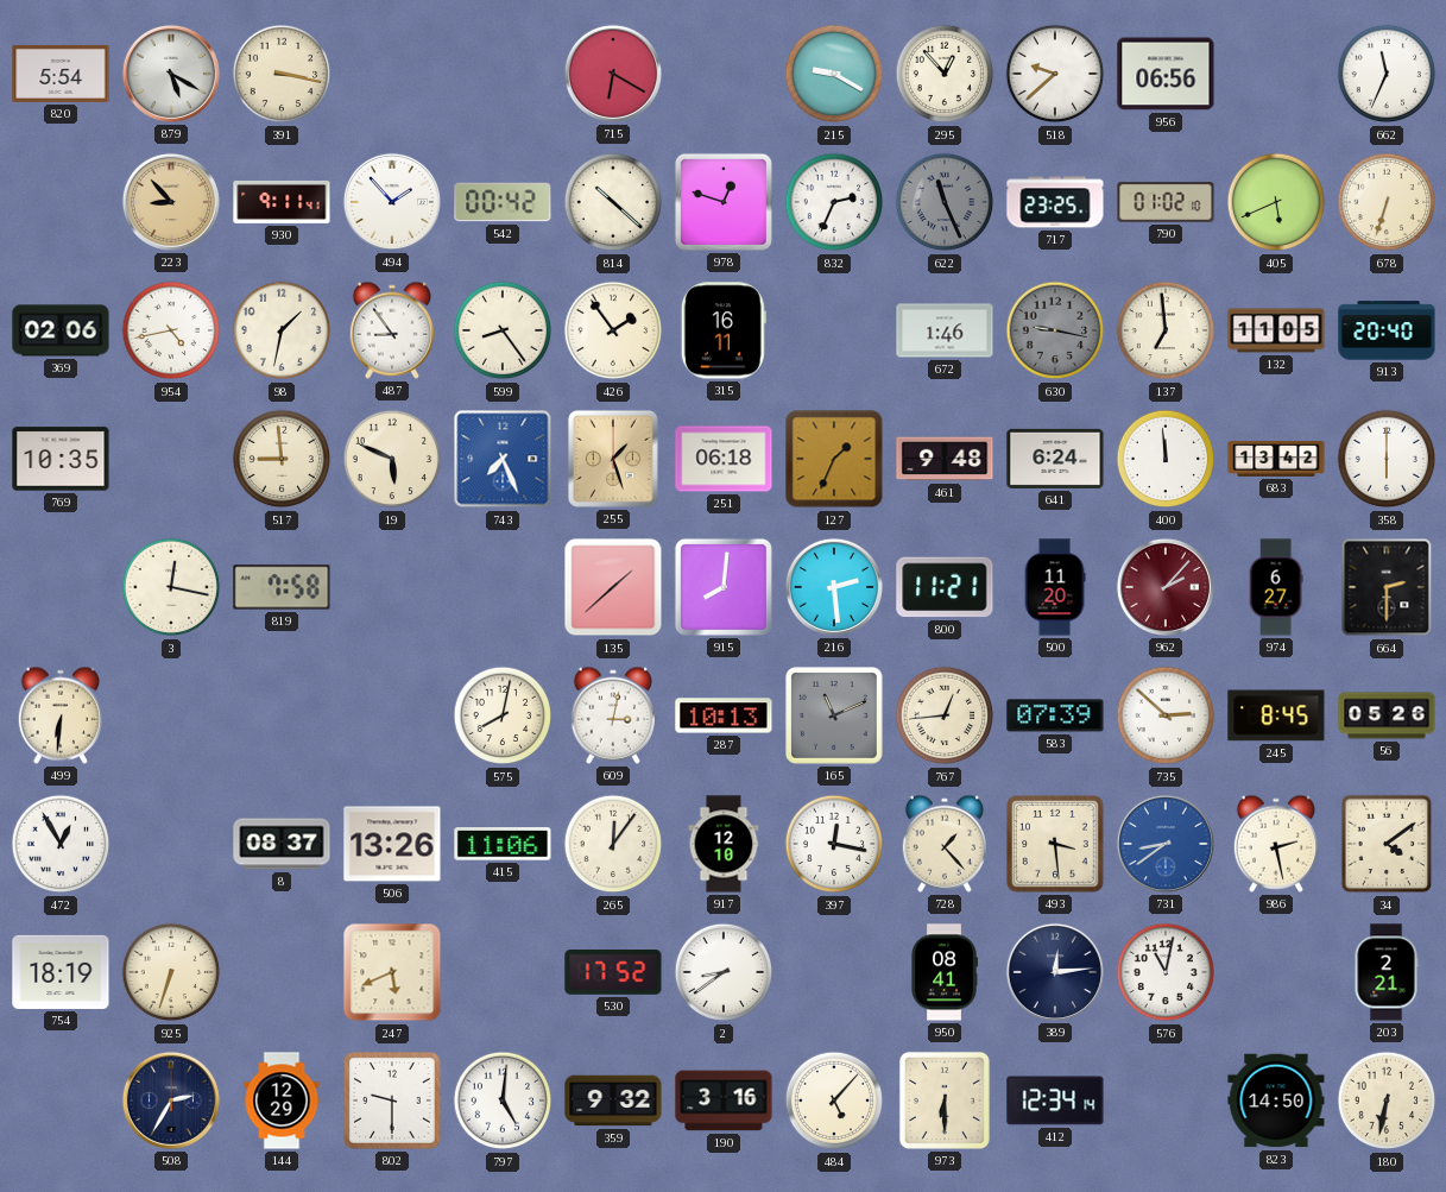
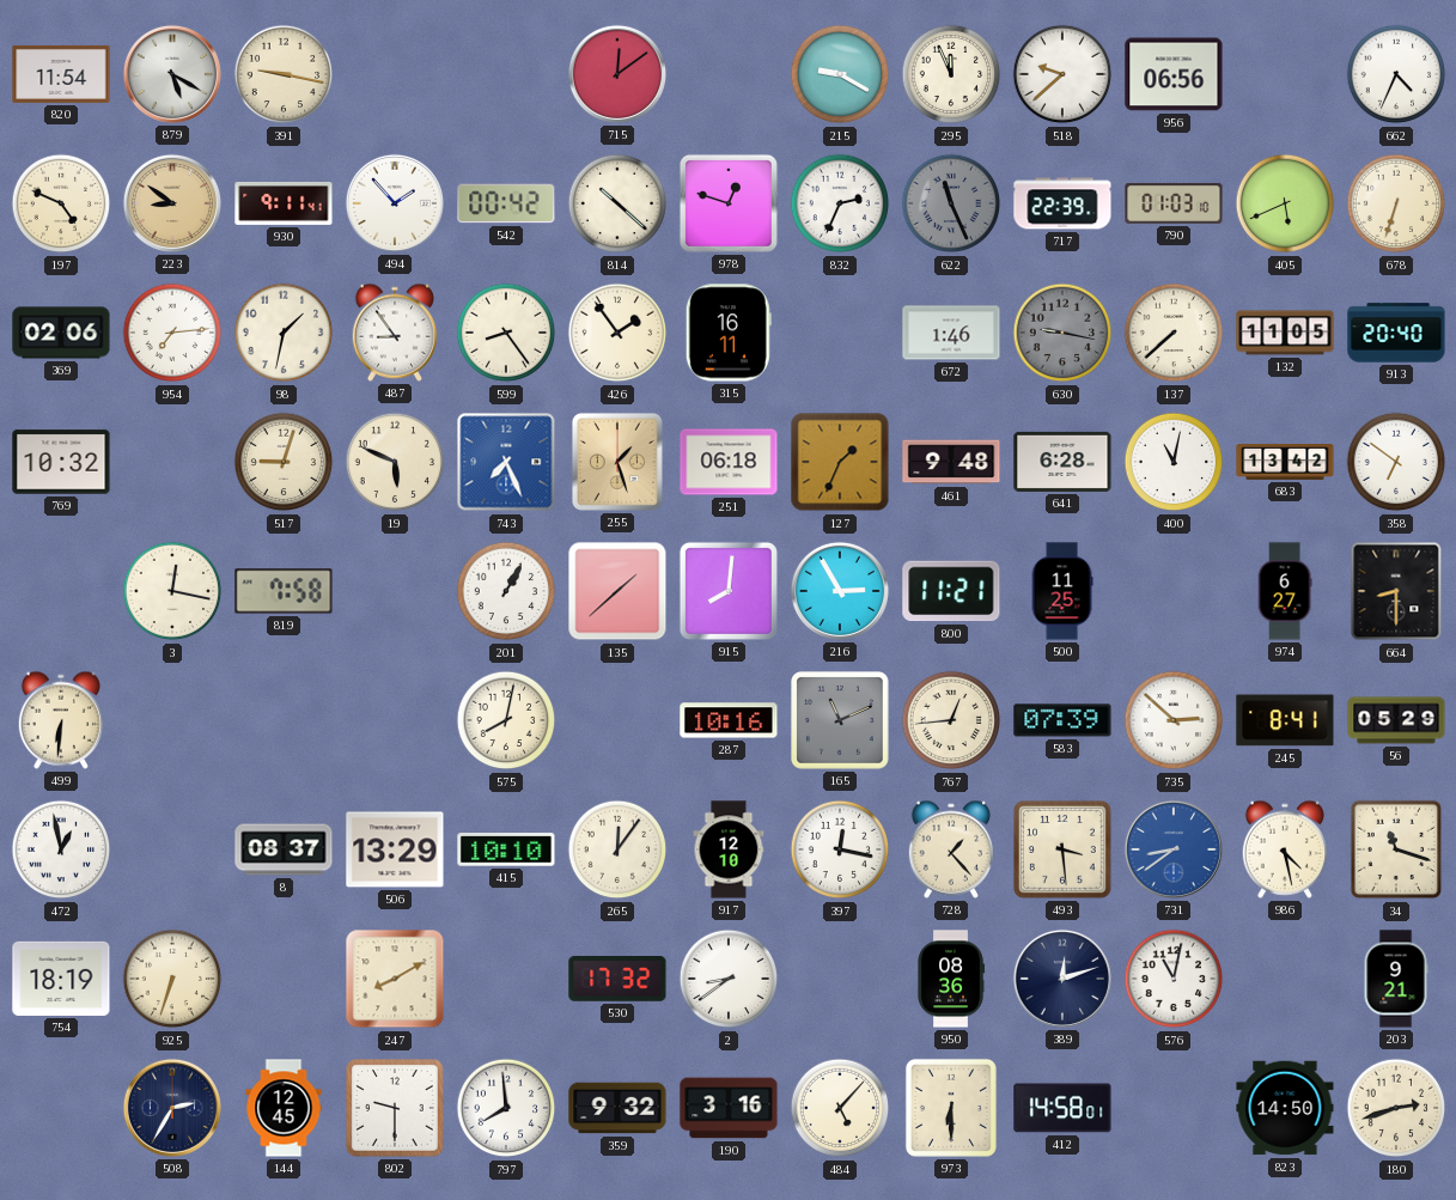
820: 5:54 -> 11:54 (61, 74)
391: 3:17 -> 9:17 (284, 74)
715: 6:20 -> 12:09 (617, 74)
295: 12:53 -> 11:56 (951, 74)
662: 11:34 -> 4:34 (1396, 74)
197: none -> 4:49 (61, 203)
223: 8:53 -> 8:51 (172, 203)
717: 23:25 -> 22:39 (1062, 203)
790: 01:02 -> 01:03 (1174, 203)
954: 4:43 -> 7:14 (172, 333)
137: 6:59 -> 7:38 (1174, 333)
769: 10:35 -> 10:32 (61, 462)
517: 8:59 -> 9:03 (284, 462)
641: 6:24 -> 6:28 (1062, 462)
400: 11:59 -> 11:02 (1174, 462)
358: 6:00 -> 6:51 (1396, 462)
201: none -> 1:05 (506, 591)
216: 2:29 -> 2:55 (840, 591)
500: 11:20 -> 11:25 (1062, 591)
962: 2:07 -> none (1166, 587)
664: 2:30 -> 8:30 (1396, 591)
609: 3:02 -> none (612, 715)
287: 10:13 -> 10:16 (729, 720)
245: 8:45 -> 8:41 (1285, 720)
56: 05:26 -> 05:29 (1396, 720)
472: 12:55 -> 12:58 (61, 849)
506: 13:26 -> 13:29 (395, 849)
415: 11:06 -> 10:10 (506, 849)
986: 2:28 -> 4:28 (1284, 849)
34: 4:09 -> 11:18 (1396, 849)
247: 5:41 -> 8:10 (395, 979)
530: 17:52 -> 17:32 (617, 980)
950: 08:41 -> 08:36 (951, 979)
389: 12:14 -> 12:12 (1062, 979)
203: 2:21 -> 9:21 (1396, 979)
144: 12:29 -> 12:45 (284, 1108)
797: 5:01 -> 7:59 (506, 1108)
412: 12:34 -> 14:58 (1062, 1108)
180: 6:32 -> 2:42 (1396, 1108)
